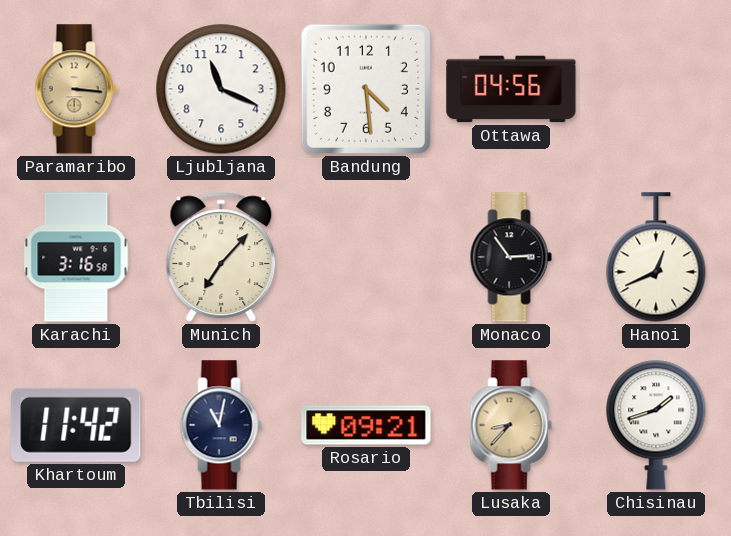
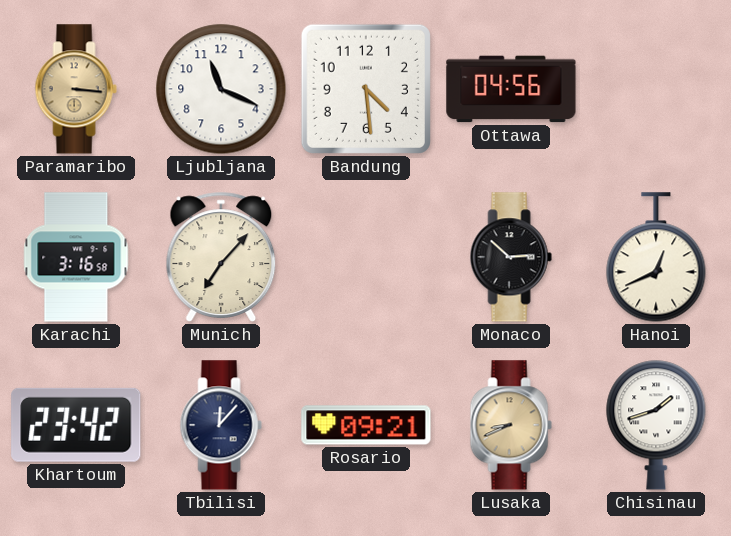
Monaco: 2:54 -> 2:52 (511, 257)
Khartoum: 11:42 -> 23:42 (76, 425)
Tbilisi: 11:02 -> 12:07 (221, 425)
Lusaka: 8:37 -> 8:41 (511, 425)
